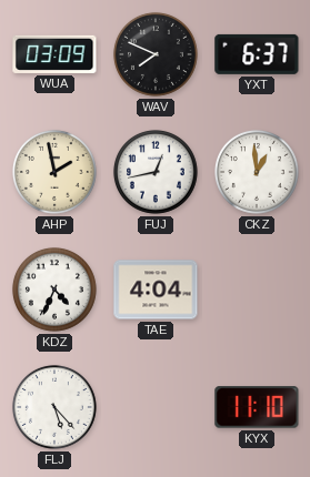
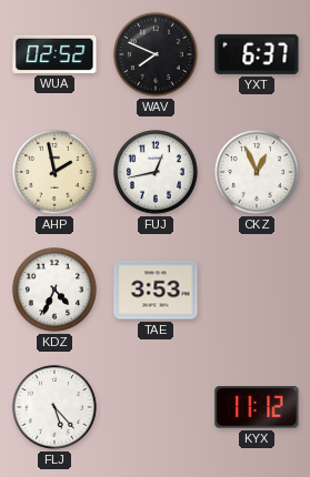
WUA: 03:09 -> 02:52 (54, 54)
CKZ: 12:59 -> 12:56 (257, 172)
TAE: 4:04 -> 3:53 (156, 290)
KYX: 11:10 -> 11:12 (257, 407)
